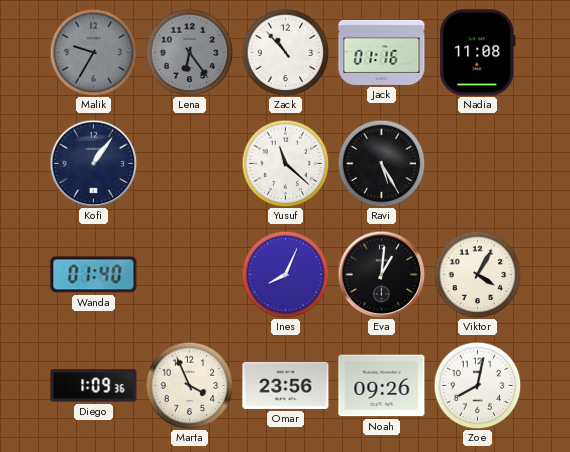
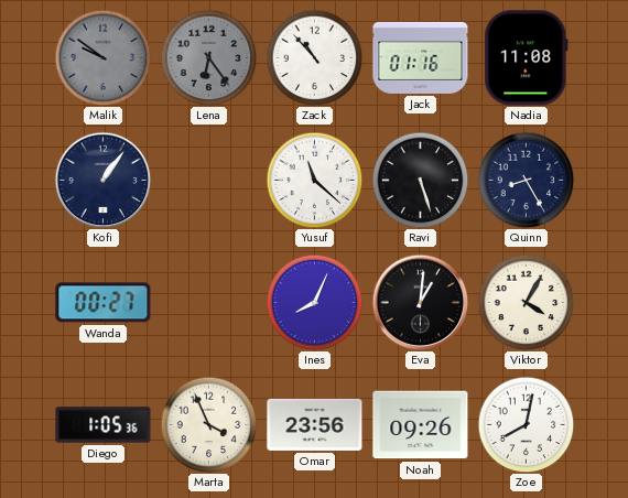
Malik: 9:35 -> 9:51 (102, 57)
Ravi: 5:25 -> 5:27 (420, 180)
Quinn: none -> 8:25 (526, 180)
Wanda: 01:40 -> 00:27 (104, 303)
Diego: 1:09 -> 1:05 (104, 425)
